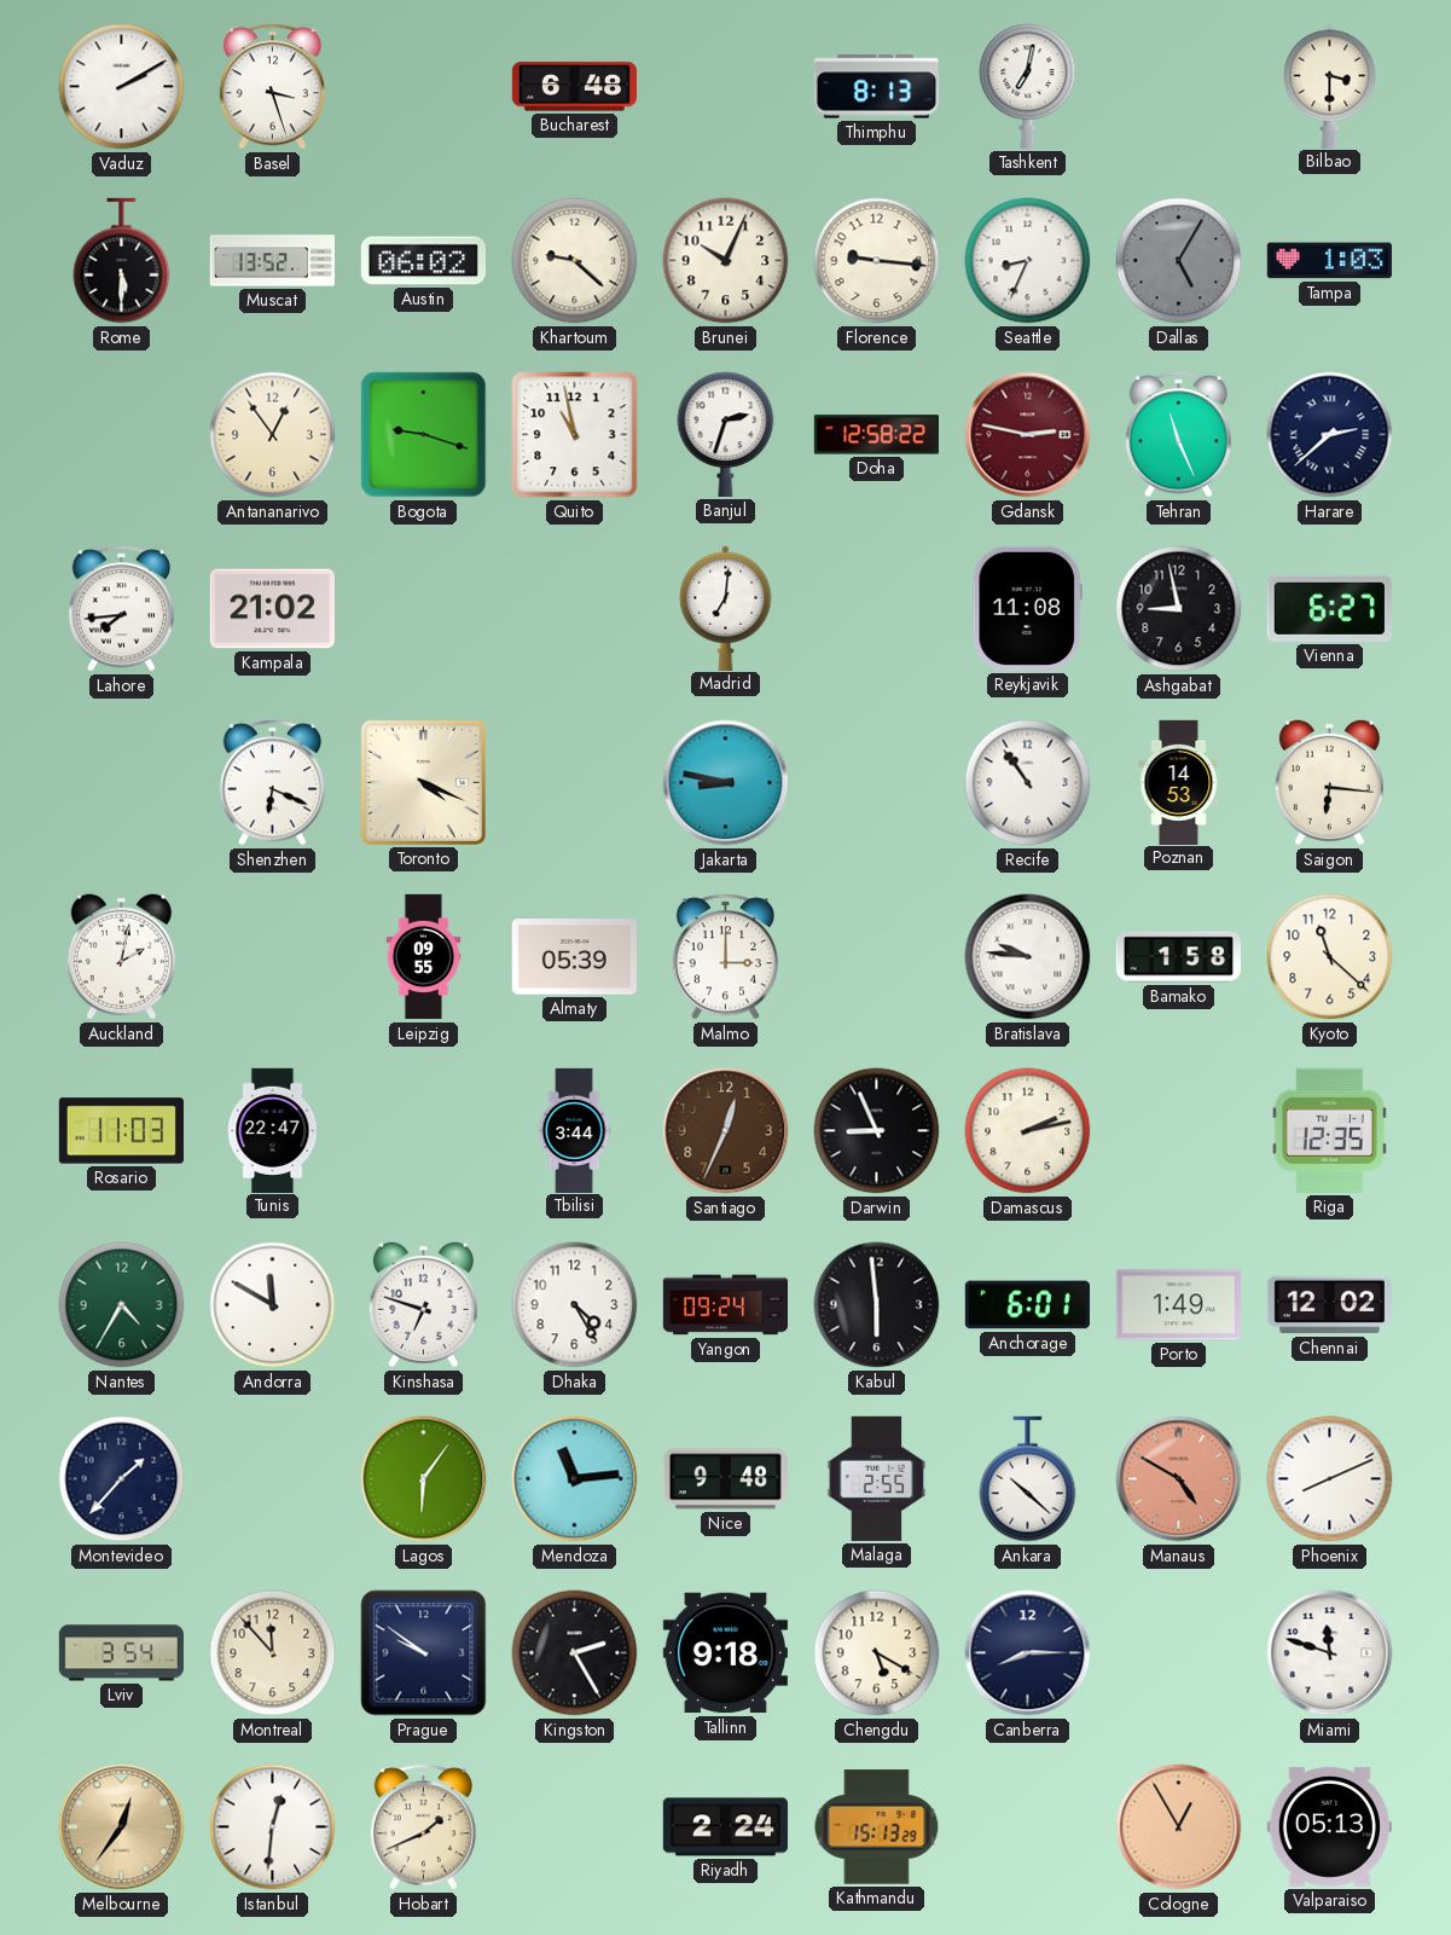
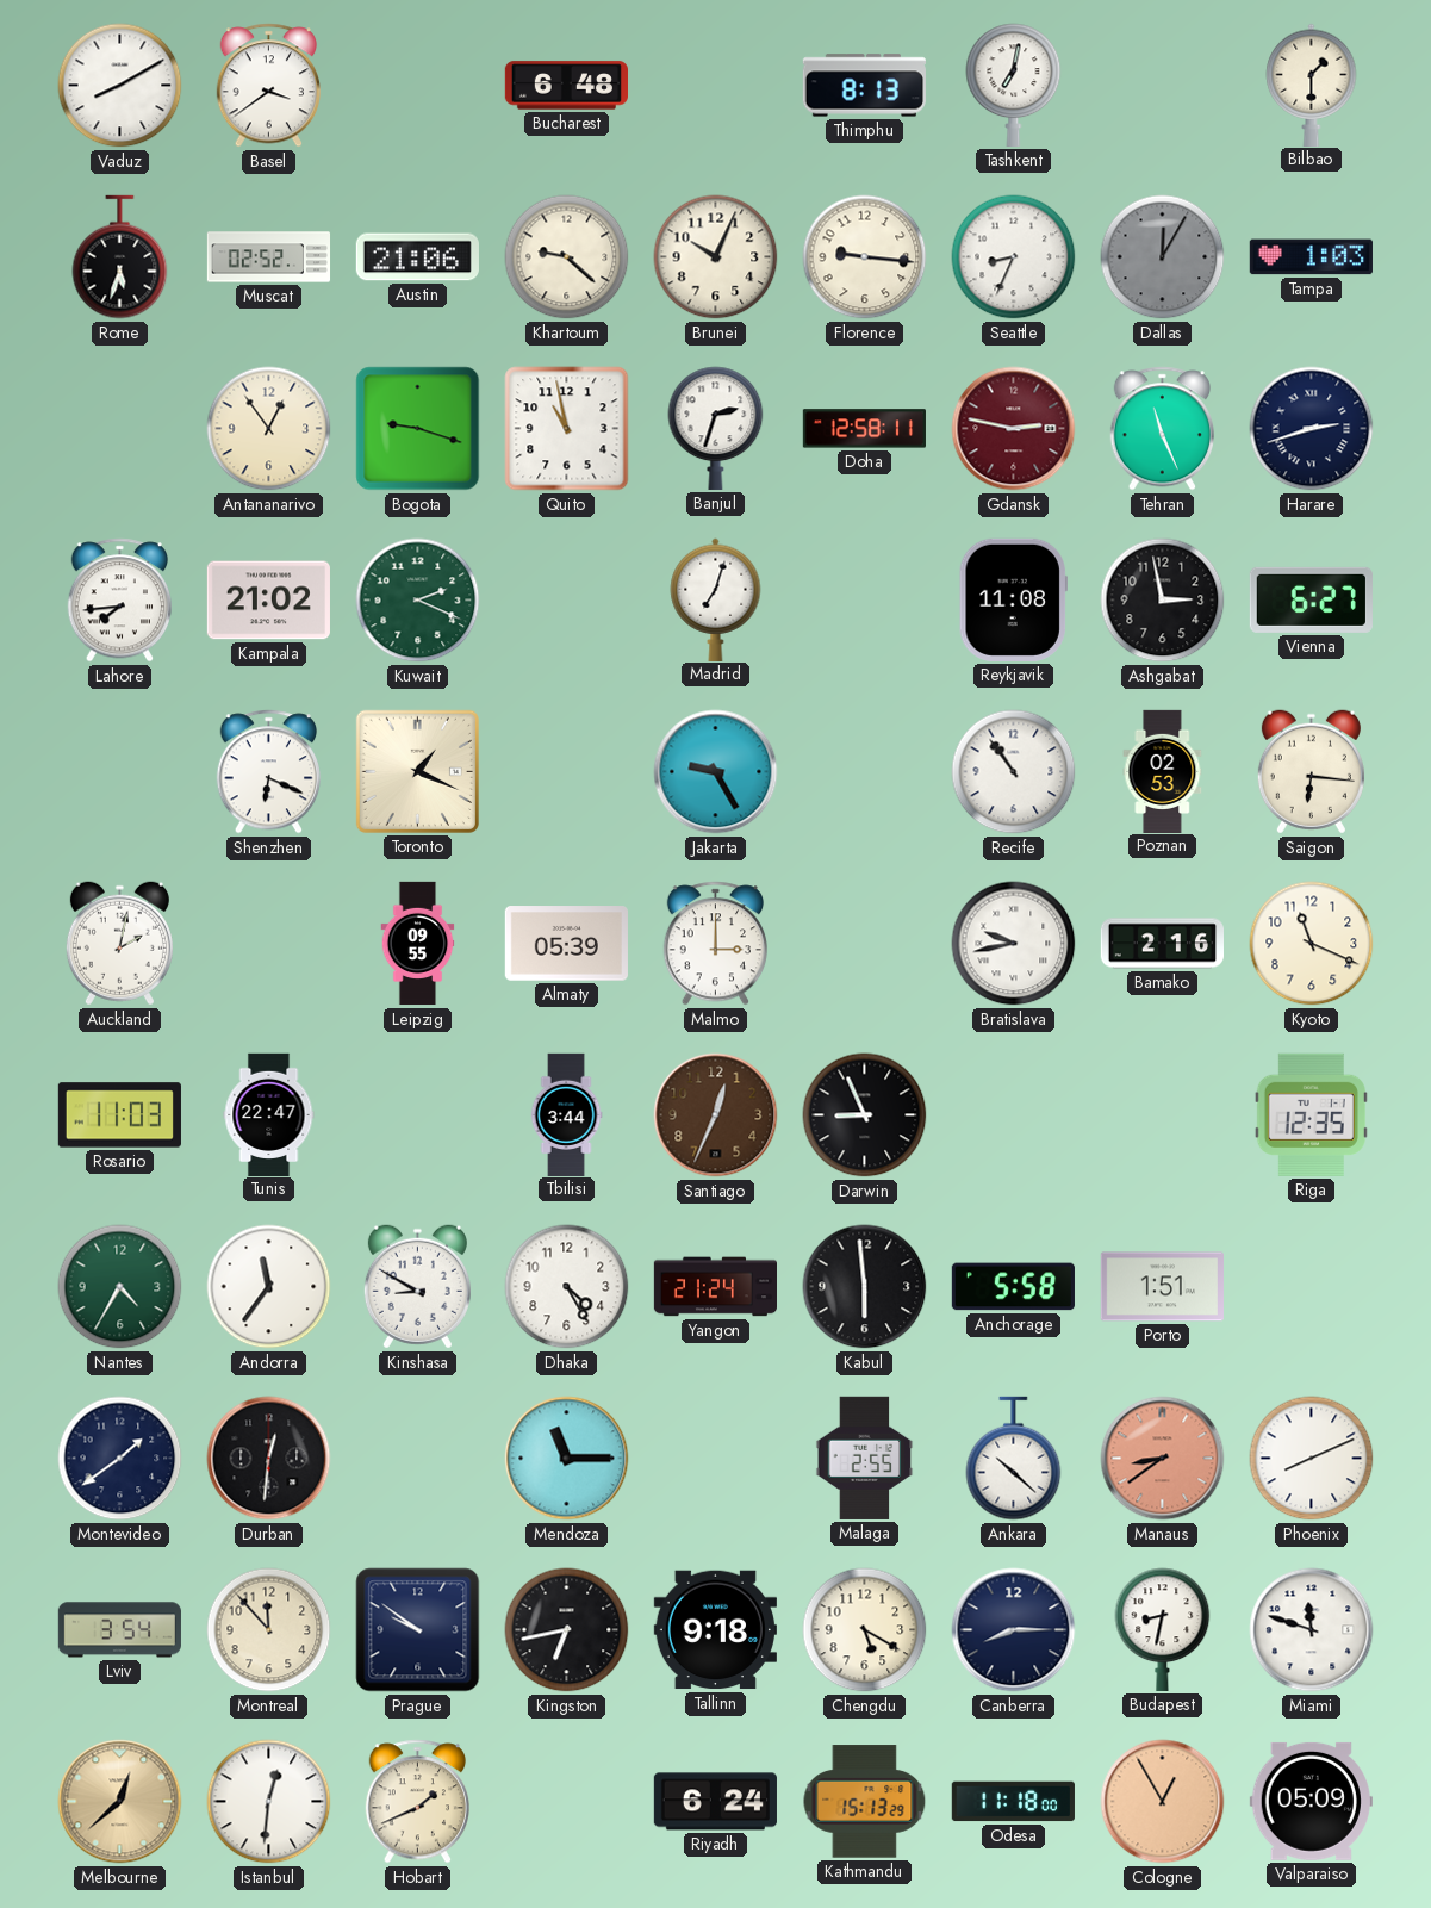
Vaduz: 2:10 -> 8:10 (120, 86)
Basel: 3:27 -> 3:39 (268, 86)
Bilbao: 3:30 -> 1:30 (1312, 85)
Rome: 5:30 -> 5:33 (120, 257)
Muscat: 13:52 -> 02:52 (269, 257)
Austin: 06:02 -> 21:06 (417, 257)
Dallas: 5:05 -> 12:05 (1163, 257)
Doha: 12:58:22 -> 12:58:11 (864, 429)
Harare: 2:38 -> 2:42 (1312, 429)
Kuwait: none -> 2:19 (418, 601)
Madrid: 7:01 -> 7:03 (716, 599)
Ashgabat: 8:58 -> 2:58 (1163, 601)
Toronto: 4:19 -> 1:19 (417, 771)
Jakarta: 8:47 -> 9:25 (716, 772)
Poznan: 14:53 -> 02:53 (1163, 771)
Bratislava: 9:46 -> 9:43 (1014, 944)
Bamako: 1:58 -> 2:16 (1162, 944)
Kyoto: 11:22 -> 11:19 (1312, 944)
Damascus: 2:13 -> none (1028, 1131)
Andorra: 11:50 -> 11:36 (269, 1287)
Kinshasa: 6:48 -> 8:50 (417, 1287)
Yangon: 09:24 -> 21:24 (716, 1287)
Anchorage: 6:01 -> 5:58 (1013, 1287)
Porto: 1:49 -> 1:51 (1162, 1287)
Chennai: 12:02 -> none (1329, 1305)
Montevideo: 1:37 -> 1:39 (120, 1459)
Durban: none -> 12:31 (269, 1459)
Lagos: 6:06 -> none (424, 1479)
Mendoza: 11:14 -> 11:15 (567, 1459)
Nice: 9:48 -> none (725, 1479)
Manaus: 4:50 -> 8:39 (1163, 1459)
Kingston: 2:25 -> 6:43 (567, 1630)
Budapest: none -> 8:32 (1163, 1629)
Melbourne: 12:36 -> 12:38 (120, 1802)
Riyadh: 2:24 -> 6:24 (715, 1802)
Odesa: none -> 11:18 (1013, 1802)
Valparaiso: 05:13 -> 05:09 (1311, 1801)
